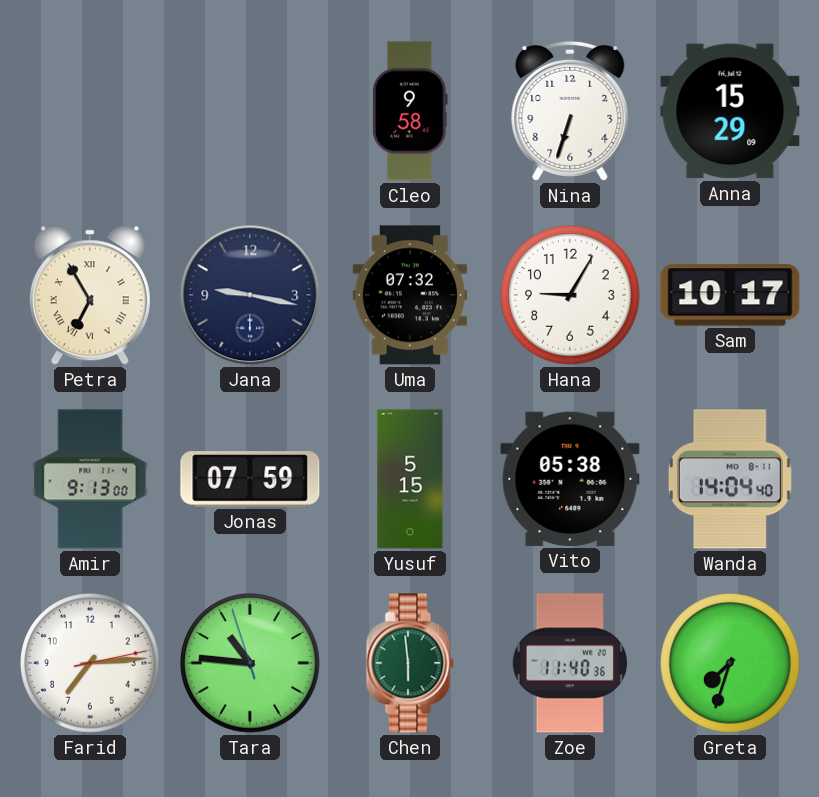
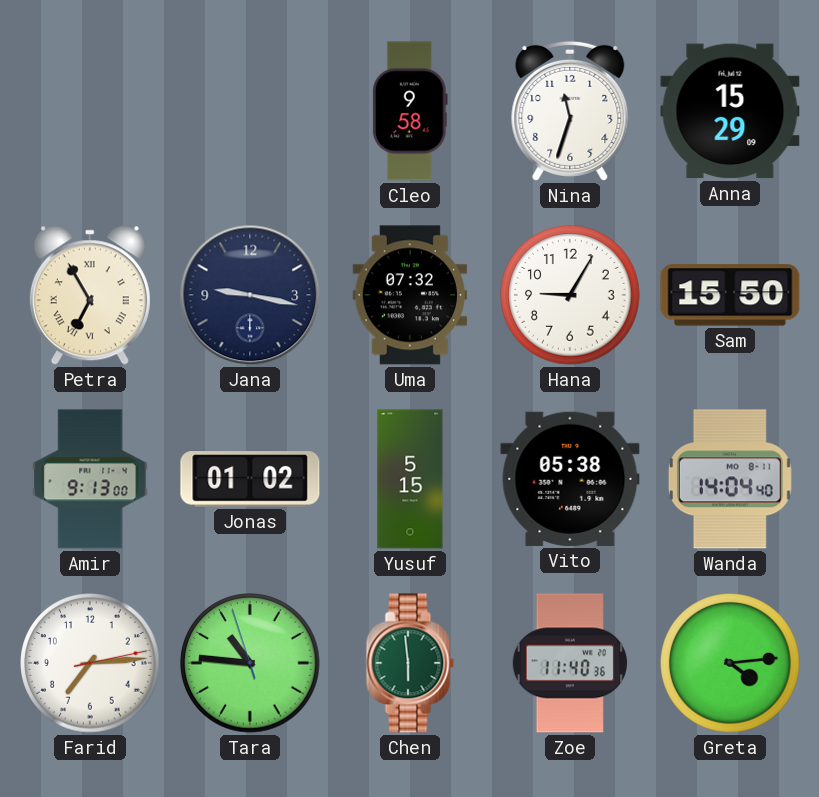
Nina: 6:33 -> 11:33 (570, 111)
Sam: 10:17 -> 15:50 (730, 295)
Jonas: 07:59 -> 01:02 (250, 479)
Greta: 7:33 -> 4:14 (730, 663)
